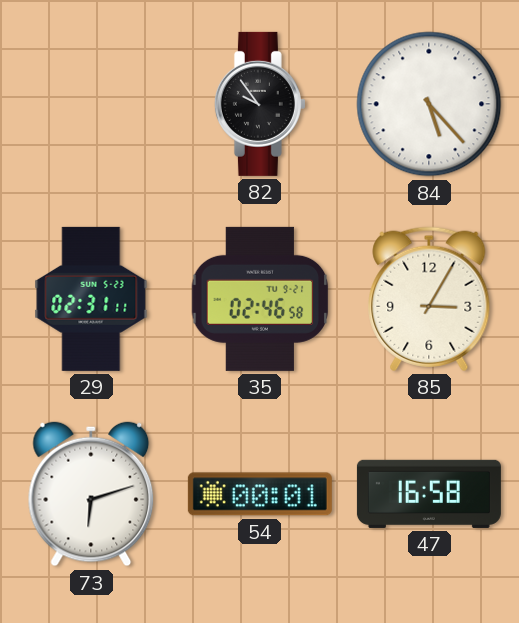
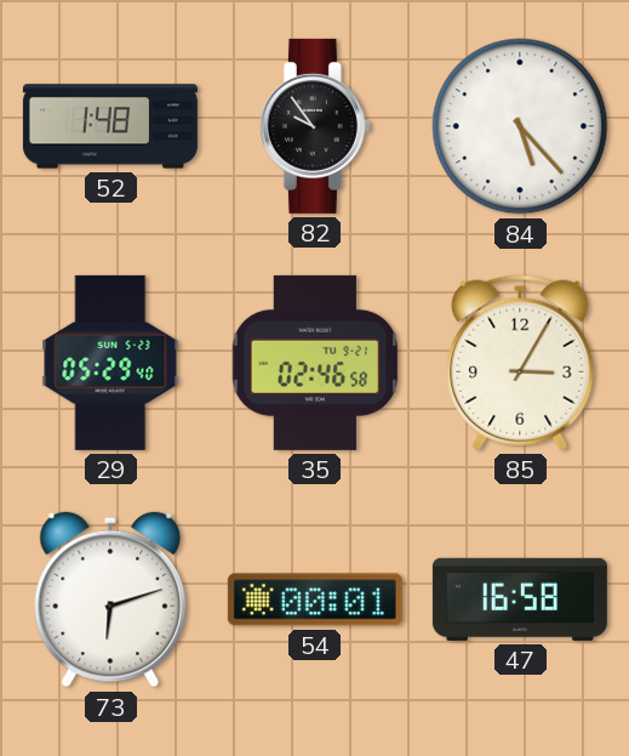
52: none -> 1:48 (110, 126)
29: 02:31 -> 05:29 (110, 363)
